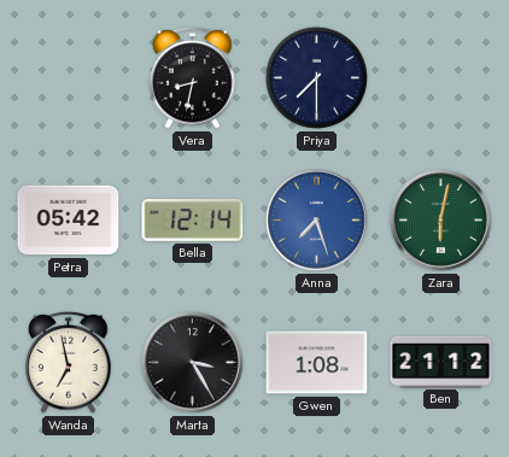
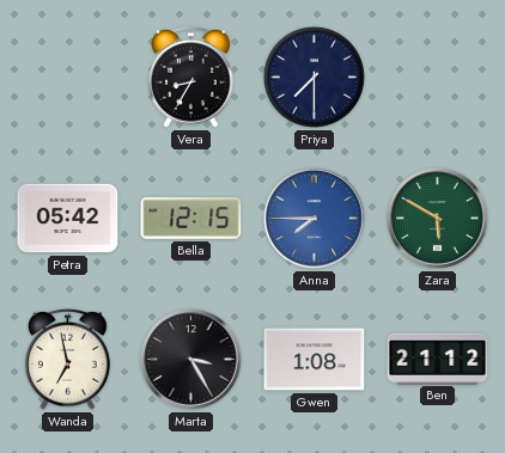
Vera: 8:32 -> 8:35 (191, 76)
Bella: 12:14 -> 12:15 (191, 219)
Anna: 7:27 -> 7:45 (315, 219)
Zara: 6:02 -> 5:50 (438, 219)
